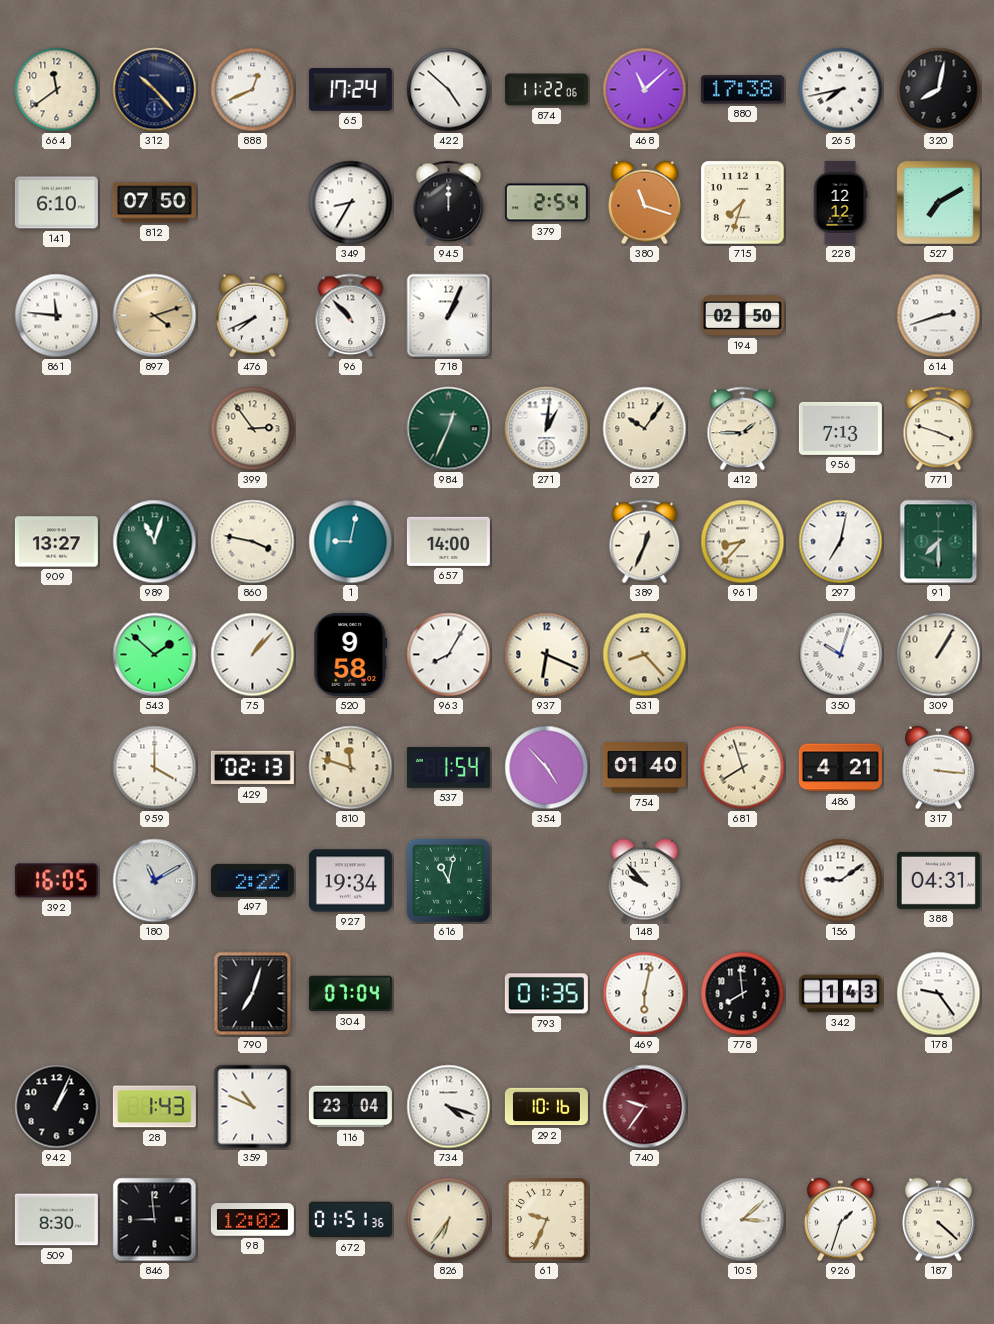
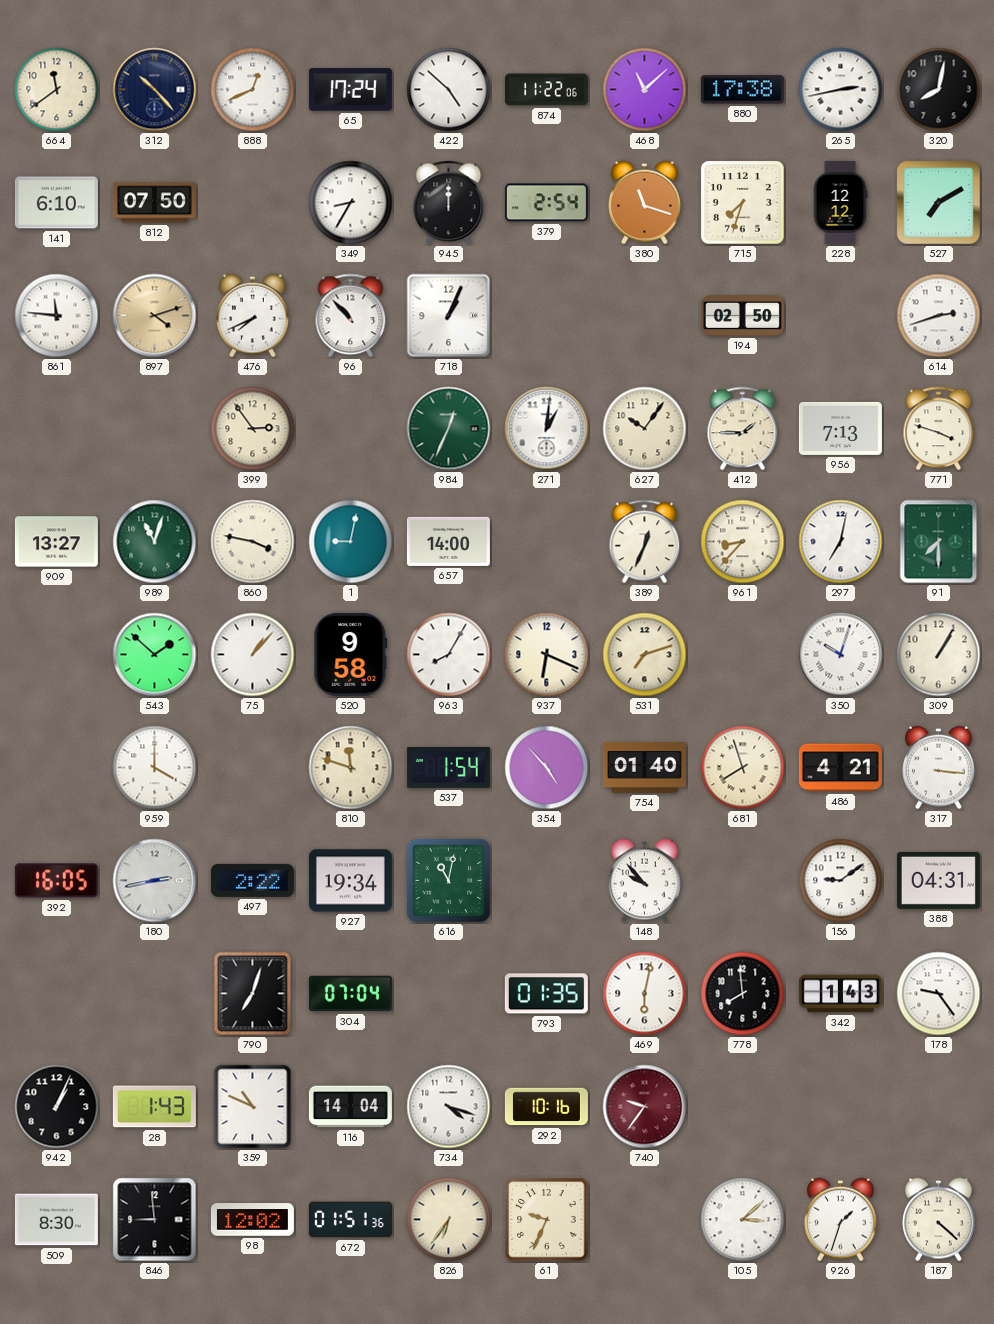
265: 7:43 -> 2:43 (841, 90)
531: 8:23 -> 7:12 (645, 655)
429: 02:13 -> none (252, 768)
180: 11:10 -> 2:43 (155, 881)
116: 23:04 -> 14:04 (350, 1107)
